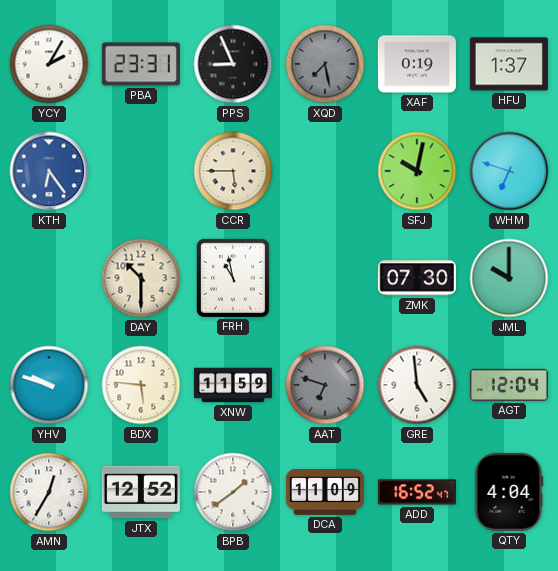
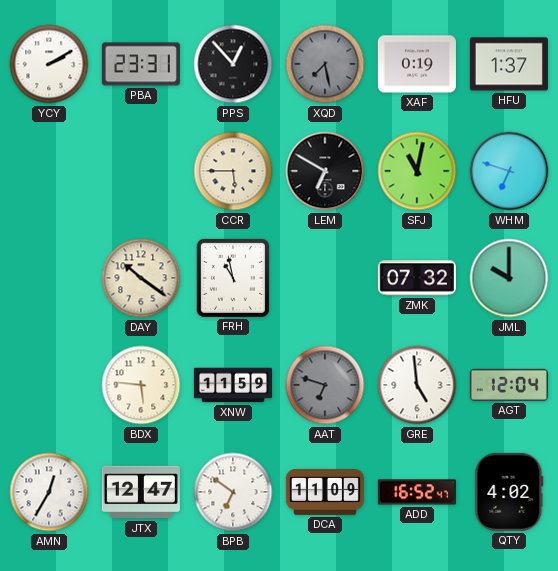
YCY: 2:05 -> 2:10 (49, 64)
PPS: 8:56 -> 12:53 (233, 64)
KTH: 6:24 -> none (49, 171)
LEM: none -> 6:50 (325, 171)
SFJ: 10:02 -> 11:02 (417, 171)
DAY: 10:30 -> 10:21 (141, 278)
ZMK: 07:30 -> 07:32 (417, 278)
YHV: 9:48 -> none (49, 385)
JTX: 12:52 -> 12:47 (141, 492)
BPB: 1:39 -> 6:51 (233, 492)
QTY: 4:04 -> 4:02 (509, 492)
